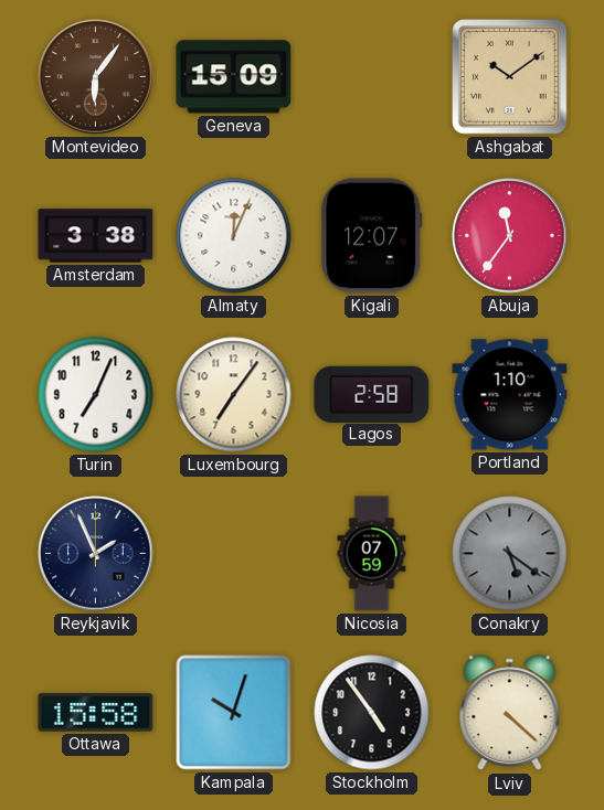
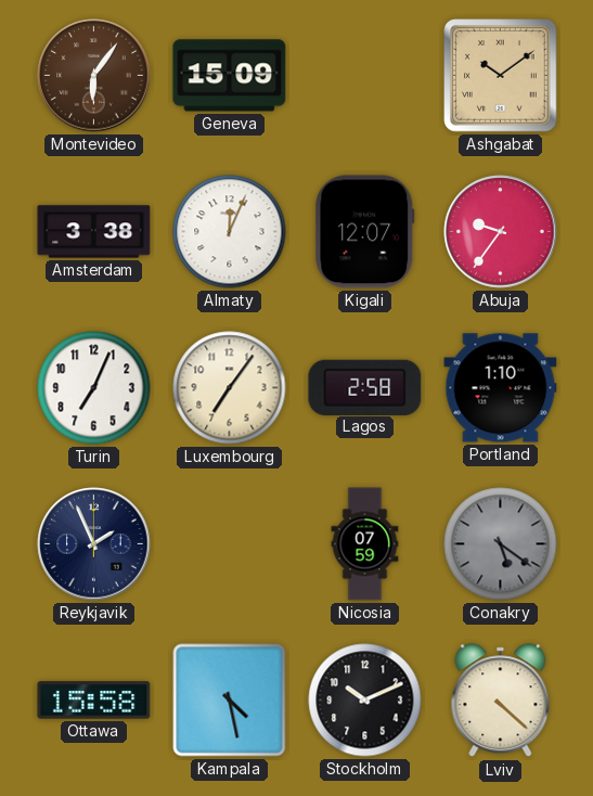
Abuja: 11:36 -> 9:36 (501, 232)
Kampala: 10:03 -> 4:28 (230, 701)
Stockholm: 4:54 -> 10:11 (365, 701)
